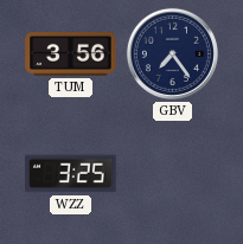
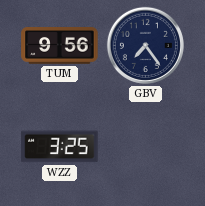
TUM: 3:56 -> 9:56 (60, 46)
